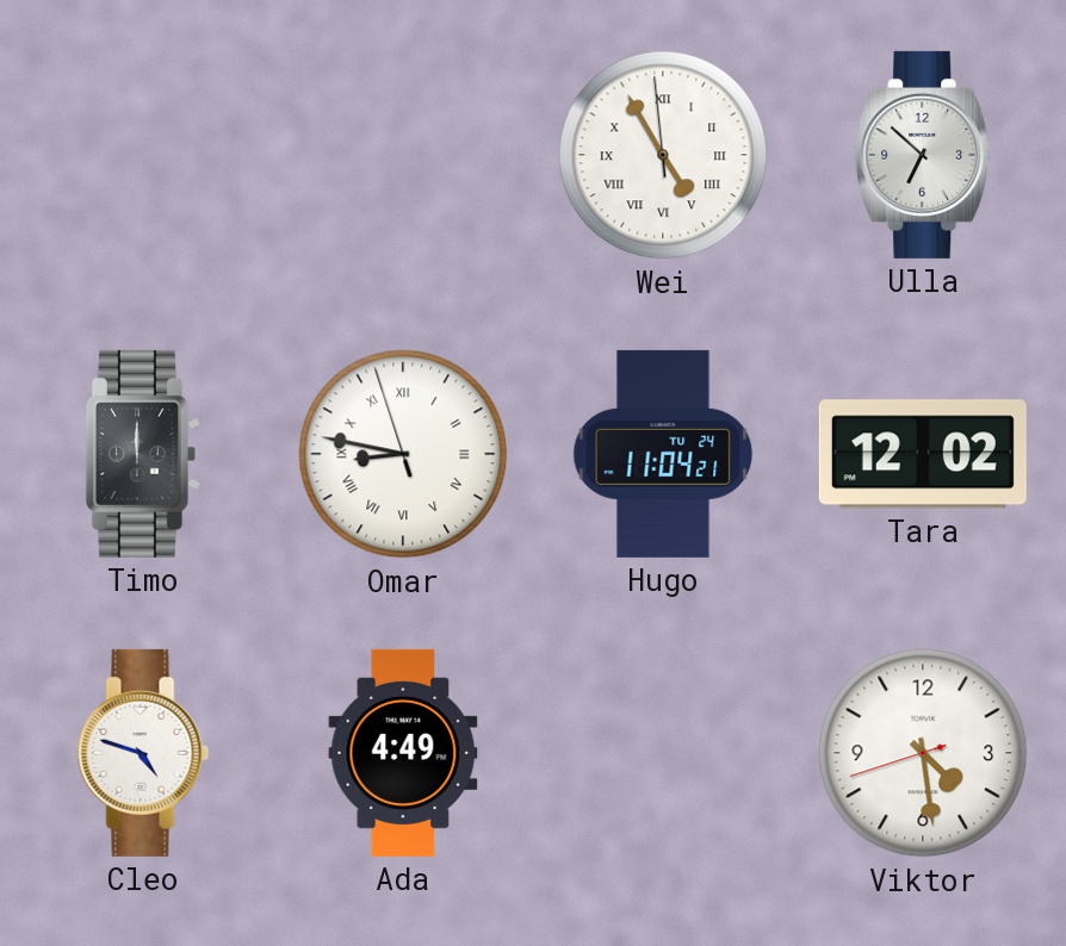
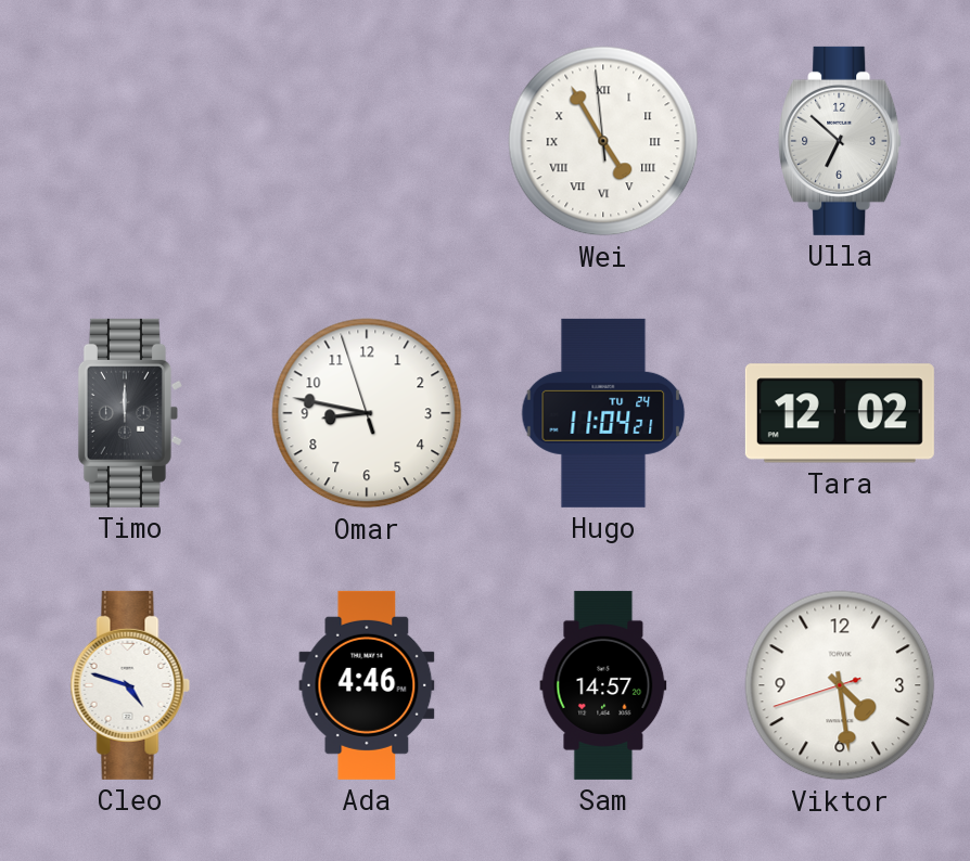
Omar numerals: Roman -> Arabic (367, 413)
Ada: 4:49 -> 4:46 (367, 685)
Sam: none -> 14:57 (603, 685)
